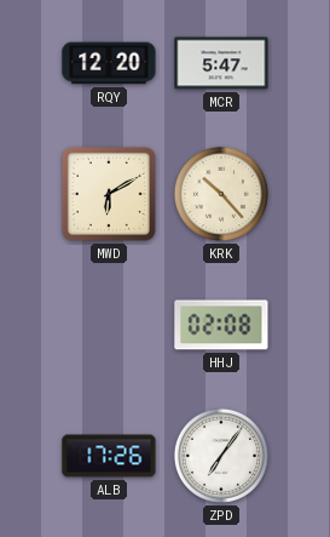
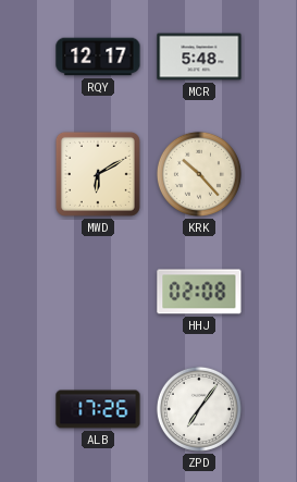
RQY: 12:20 -> 12:17 (98, 57)
MCR: 5:47 -> 5:48 (199, 57)
